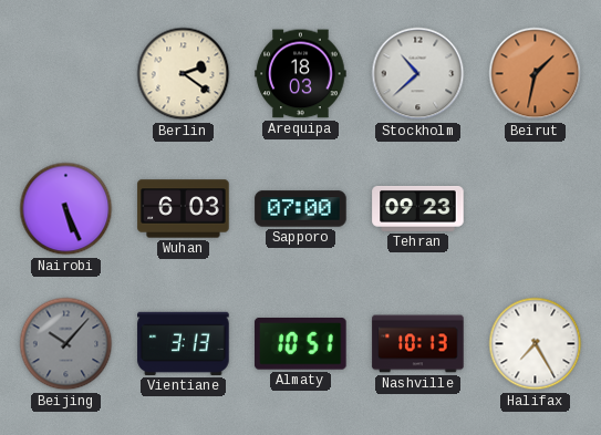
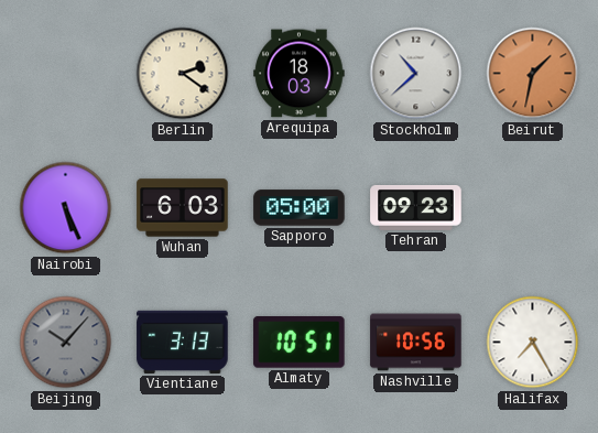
Sapporo: 07:00 -> 05:00 (300, 208)
Nashville: 10:13 -> 10:56 (416, 343)
